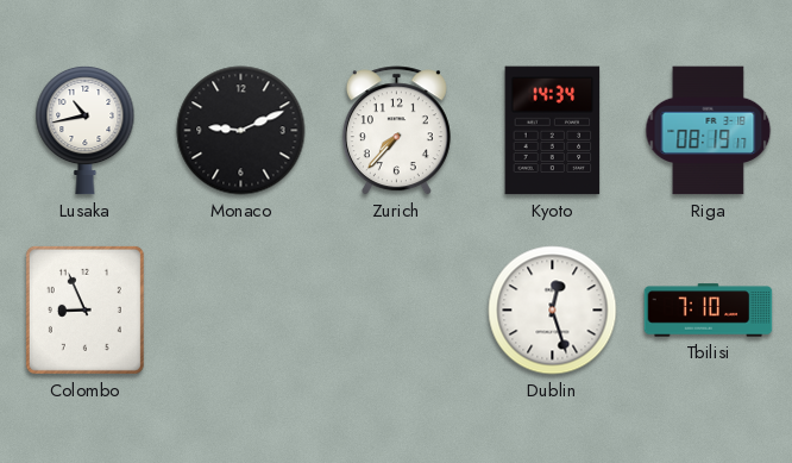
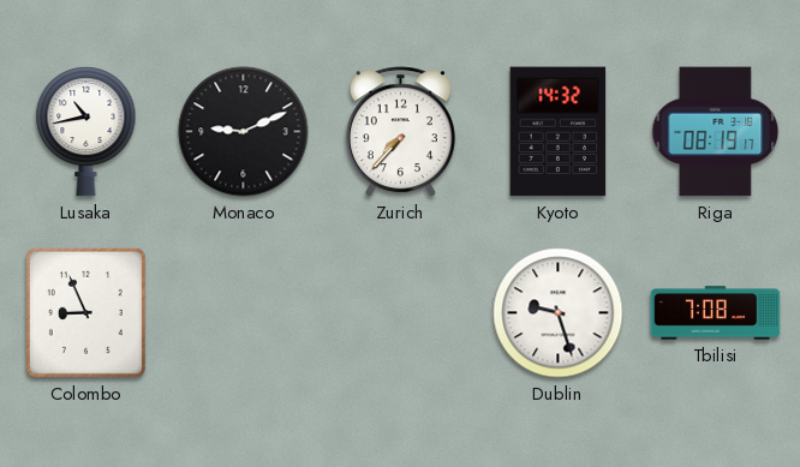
Kyoto: 14:34 -> 14:32 (559, 132)
Dublin: 12:27 -> 9:27 (559, 313)
Tbilisi: 7:10 -> 7:08 (716, 313)
